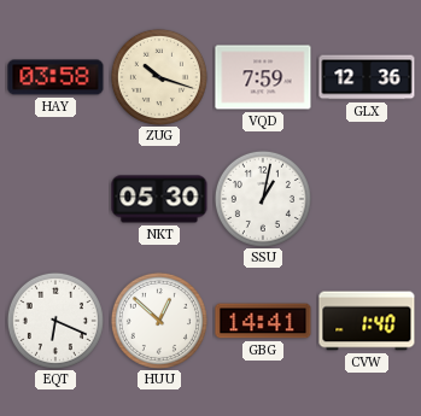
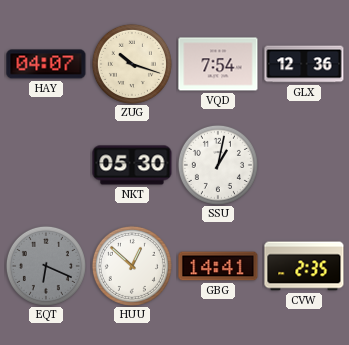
HAY: 03:58 -> 04:07 (46, 64)
VQD: 7:59 -> 7:54 (218, 64)
EQT dial: white -> grey (46, 266)
CVW: 1:40 -> 2:35 (304, 266)
